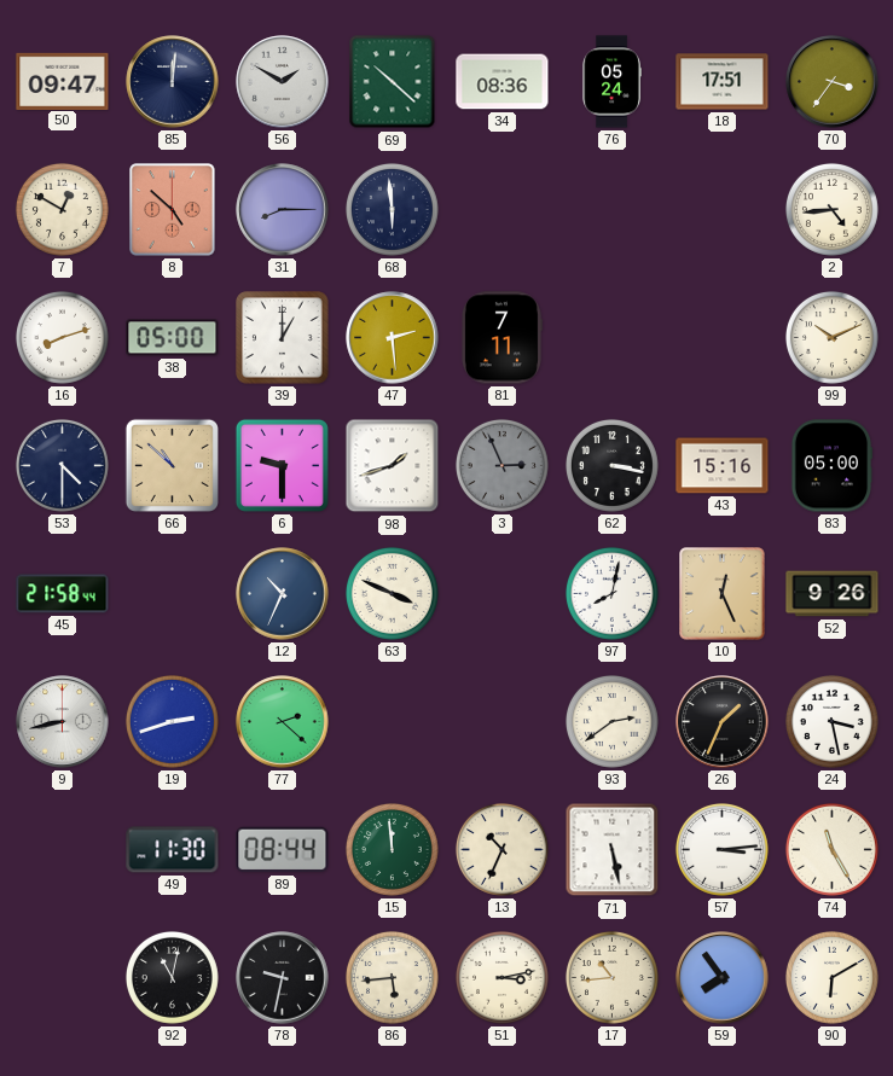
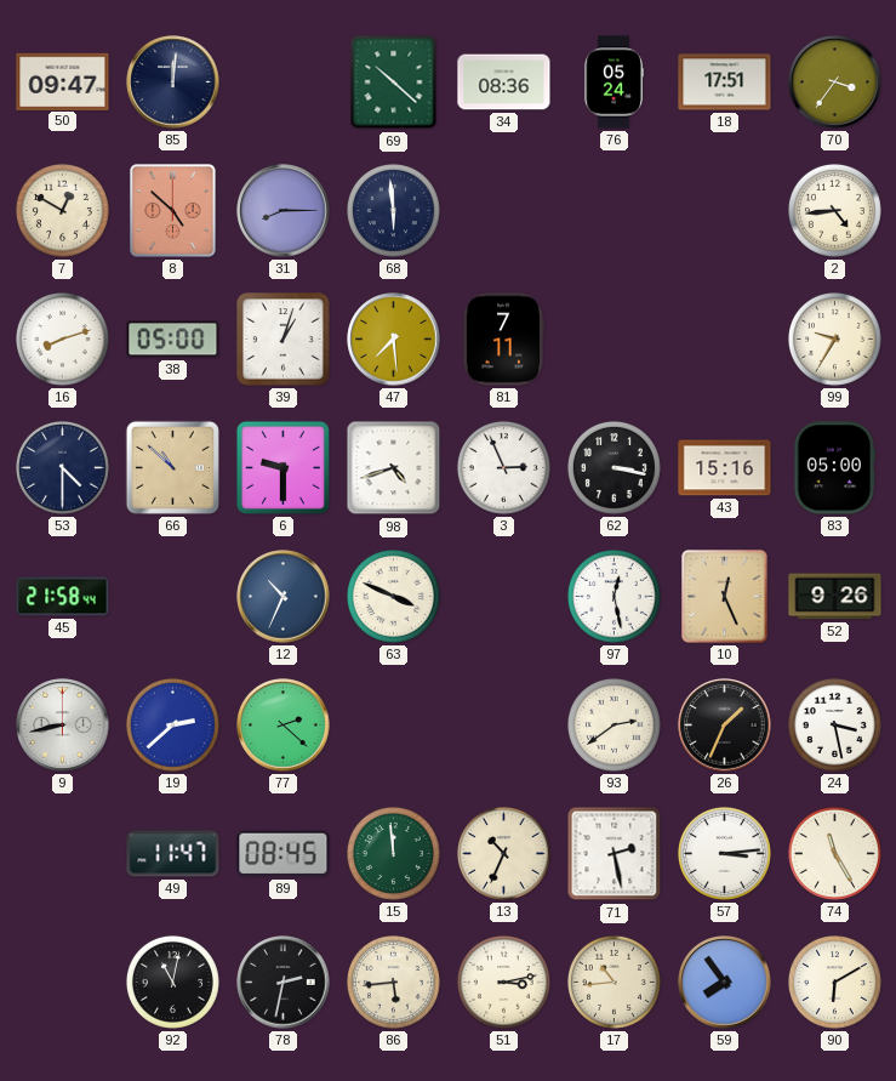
56: 1:50 -> none (283, 82)
39: 1:00 -> 1:03 (284, 340)
47: 2:29 -> 7:29 (394, 340)
99: 10:11 -> 9:35 (834, 338)
98: 1:42 -> 4:42 (394, 468)
3 dial: grey -> white (503, 467)
97: 8:02 -> 12:28 (613, 596)
19: 2:42 -> 2:38 (172, 724)
49: 11:30 -> 11:47 (173, 854)
89: 08:44 -> 08:45 (284, 854)
71: 5:28 -> 2:28 (615, 854)
78: 9:32 -> 2:32 (284, 983)
